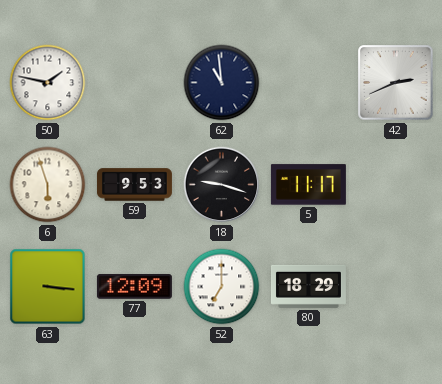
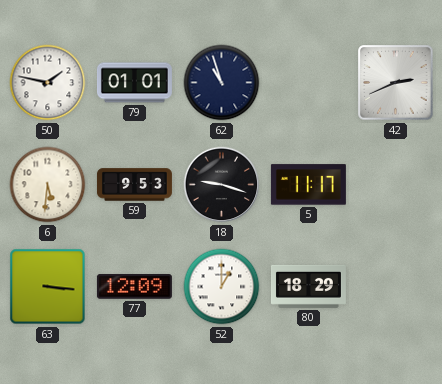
79: none -> 01:01 (134, 83)
62: 10:59 -> 10:57 (222, 83)
6: 5:57 -> 5:31 (48, 185)
52: 7:00 -> 1:00 (222, 287)
